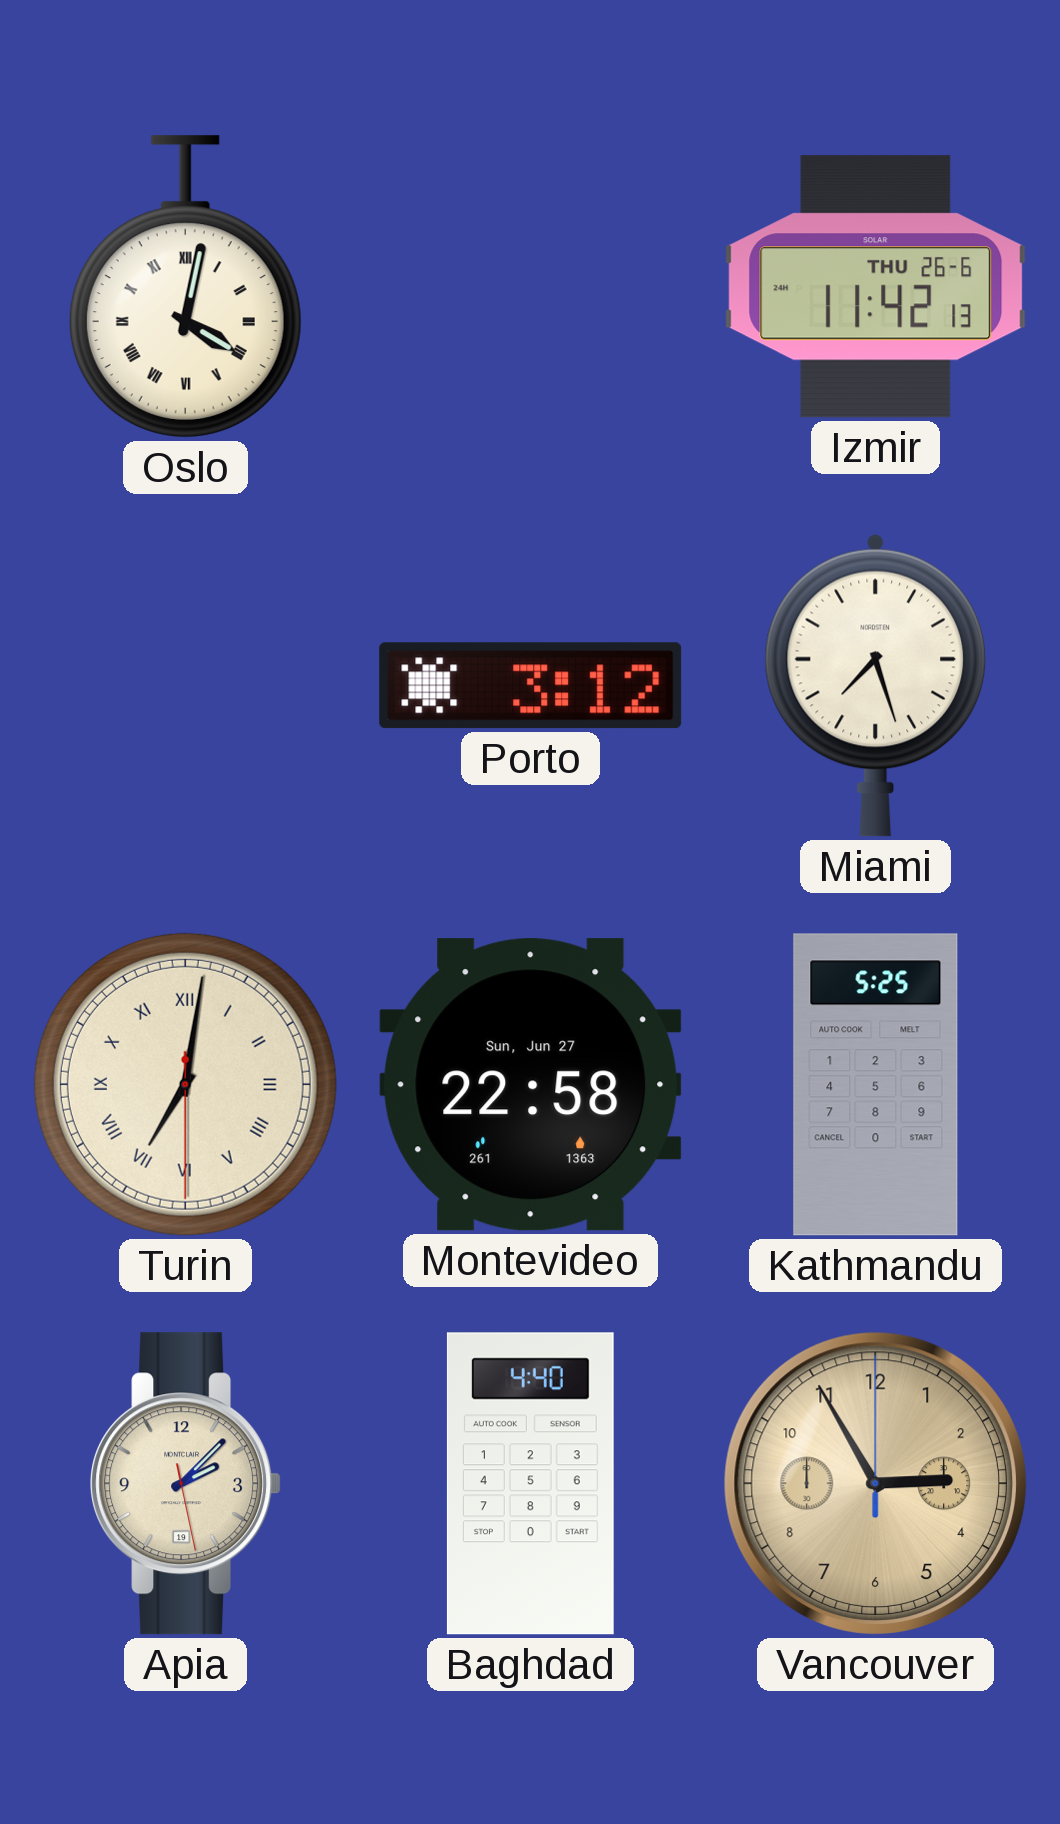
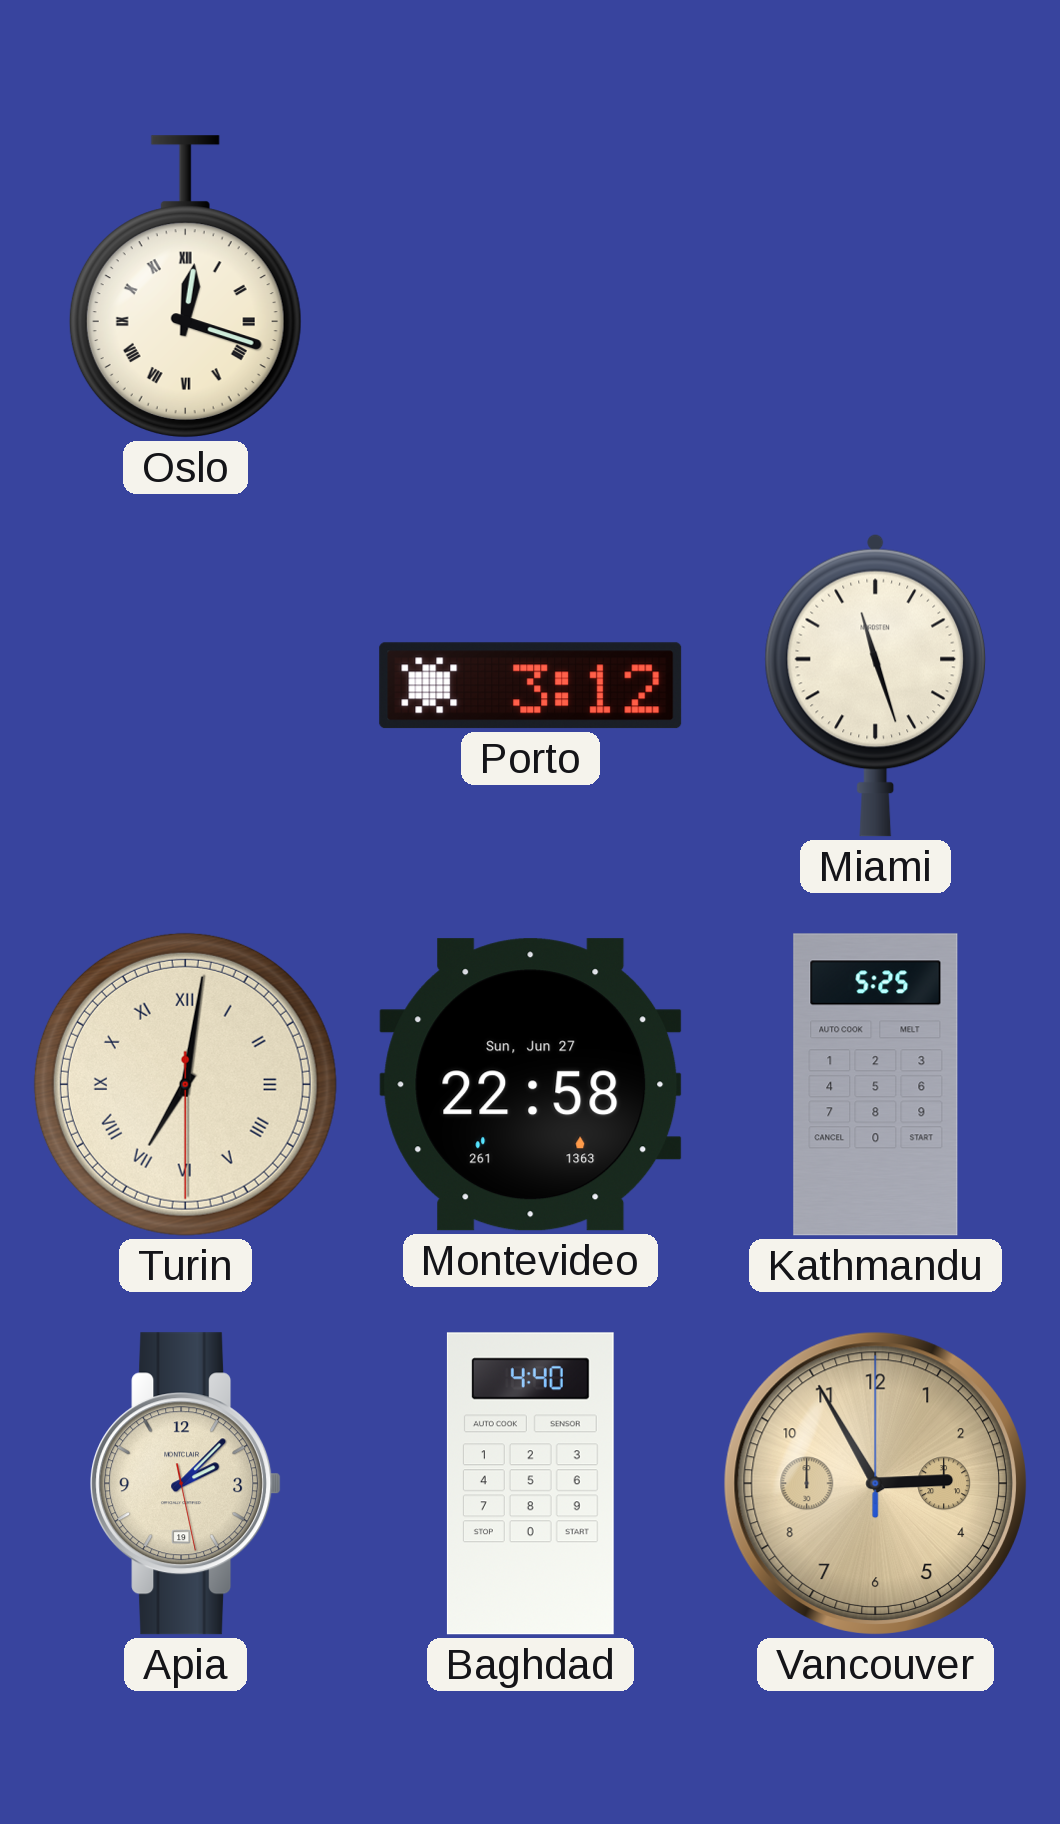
Oslo: 4:02 -> 12:18 (185, 287)
Izmir: 11:42 -> none (876, 287)
Miami: 7:27 -> 11:27 (876, 685)
